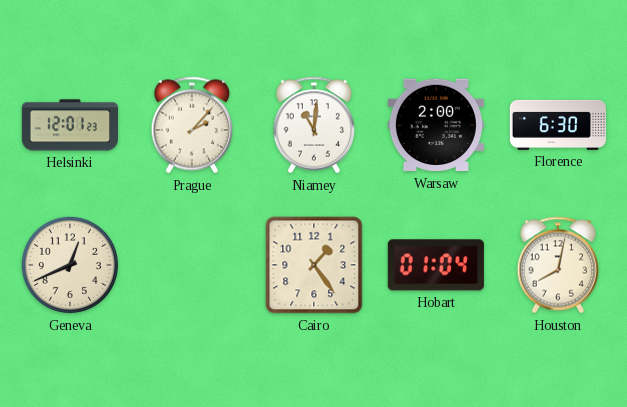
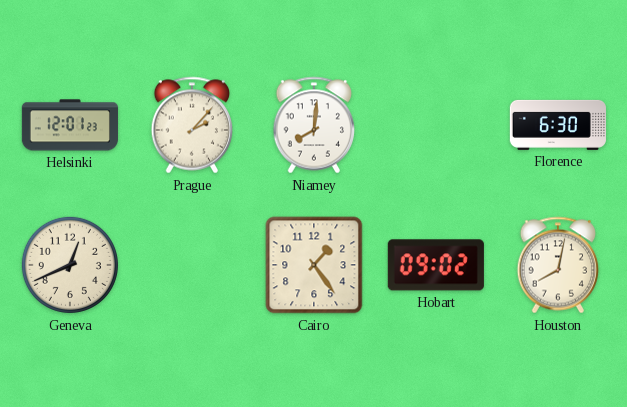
Niamey: 11:01 -> 8:01 (314, 125)
Warsaw: 2:00 -> none (436, 125)
Hobart: 01:04 -> 09:02 (436, 265)
